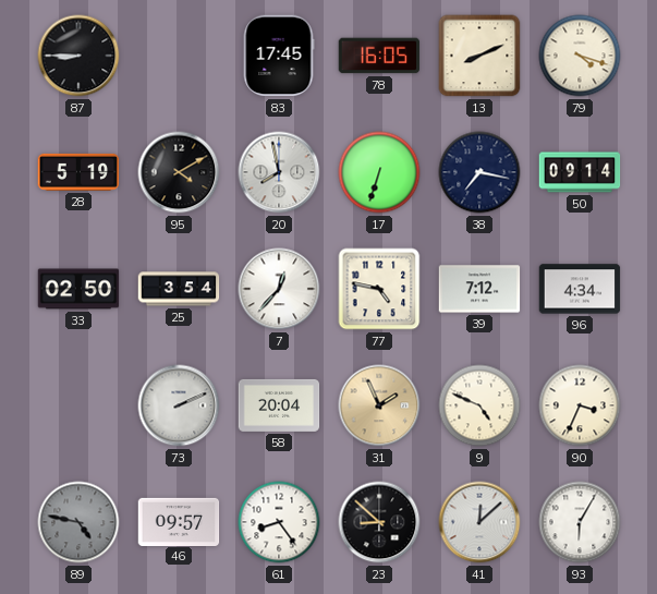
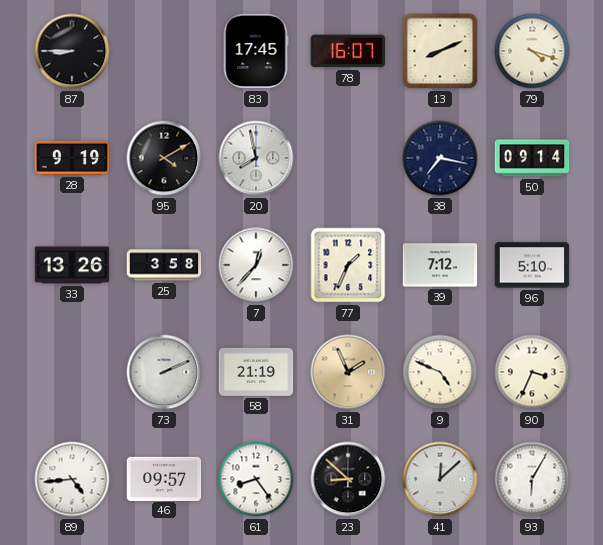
78: 16:05 -> 16:07 (348, 51)
28: 5:19 -> 9:19 (72, 158)
17: 6:33 -> none (379, 172)
33: 02:50 -> 13:26 (72, 265)
25: 3:54 -> 3:58 (164, 265)
77: 4:47 -> 1:34 (348, 265)
96: 4:34 -> 5:10 (532, 265)
58: 20:04 -> 21:19 (256, 372)
89: 4:47 -> 4:44 (72, 479)
89 dial: grey -> white (72, 479)
